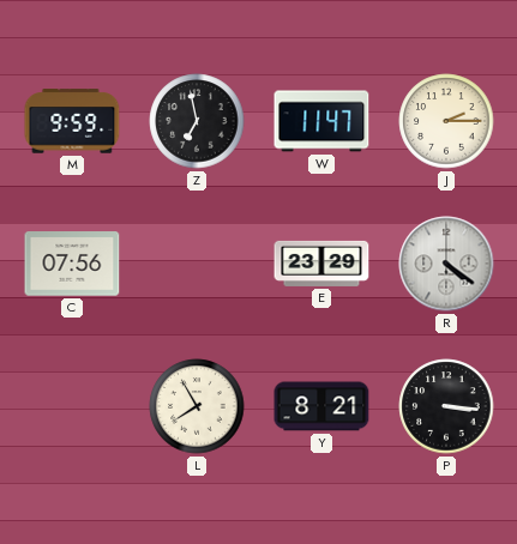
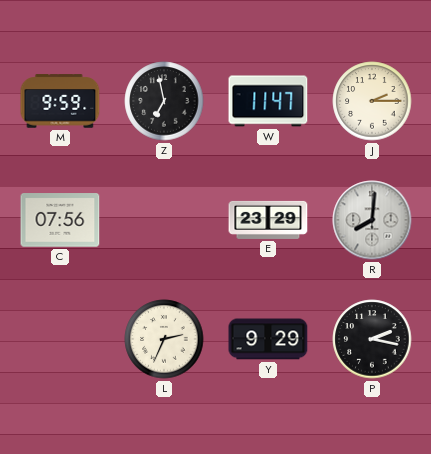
R: 4:21 -> 8:01 (372, 220)
L: 7:55 -> 2:34 (164, 339)
Y: 8:21 -> 9:29 (268, 339)
P: 3:16 -> 2:17 (372, 339)
